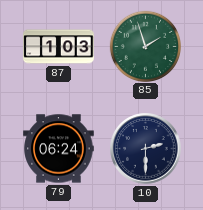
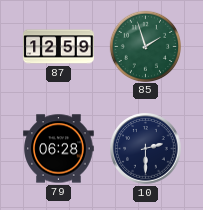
87: 1:03 -> 12:59 (59, 47)
79: 06:24 -> 06:28 (59, 149)
